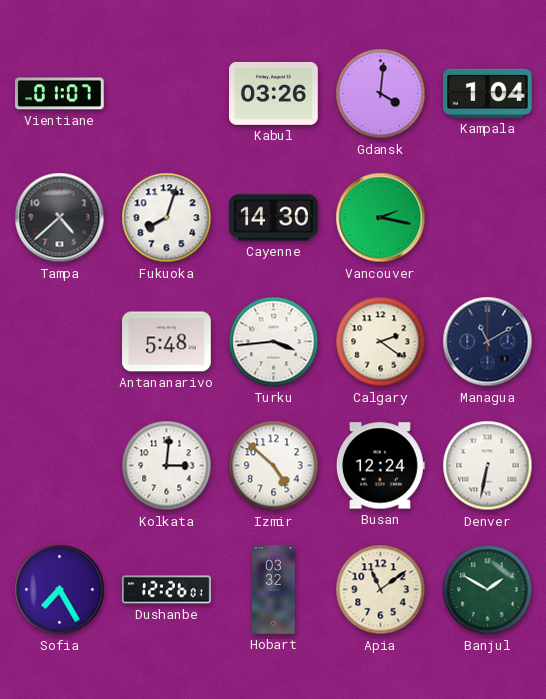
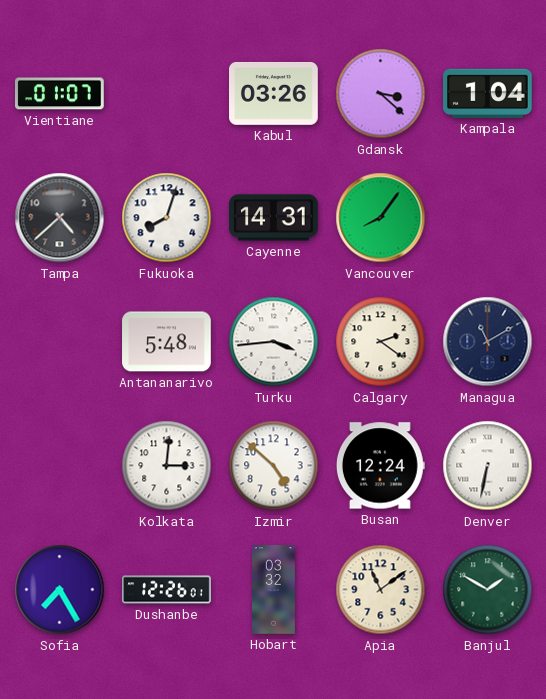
Gdansk: 4:01 -> 3:22 (381, 94)
Cayenne: 14:30 -> 14:31 (274, 218)
Vancouver: 2:17 -> 8:06 (381, 218)
